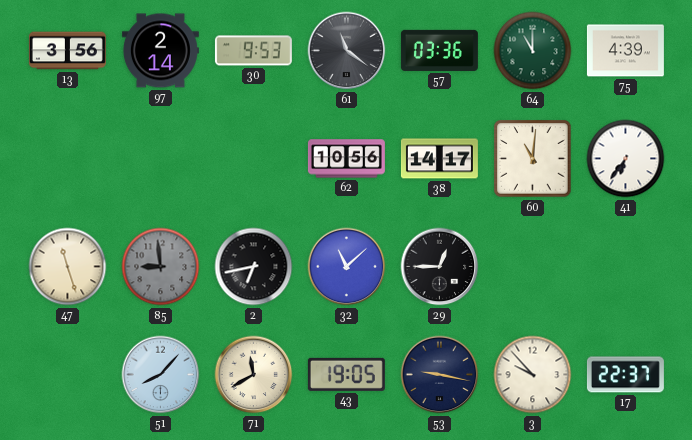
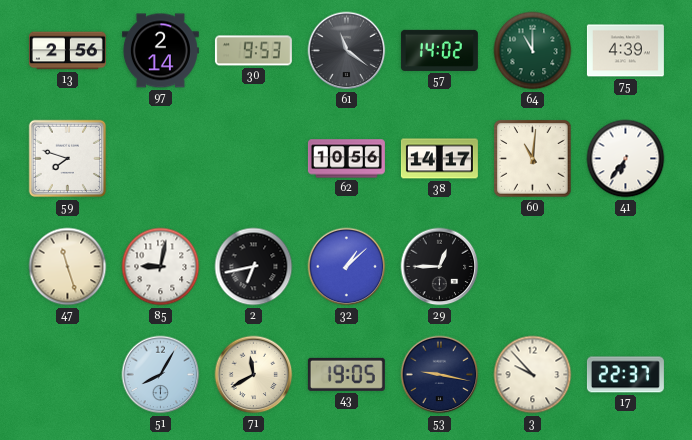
13: 3:56 -> 2:56 (67, 51)
57: 03:36 -> 14:02 (439, 50)
59: none -> 7:48 (68, 159)
85: 8:59 -> 9:02 (161, 267)
85 dial: grey -> white (161, 267)
32: 11:08 -> 1:08 (347, 267)
51: 8:07 -> 8:05 (161, 375)
